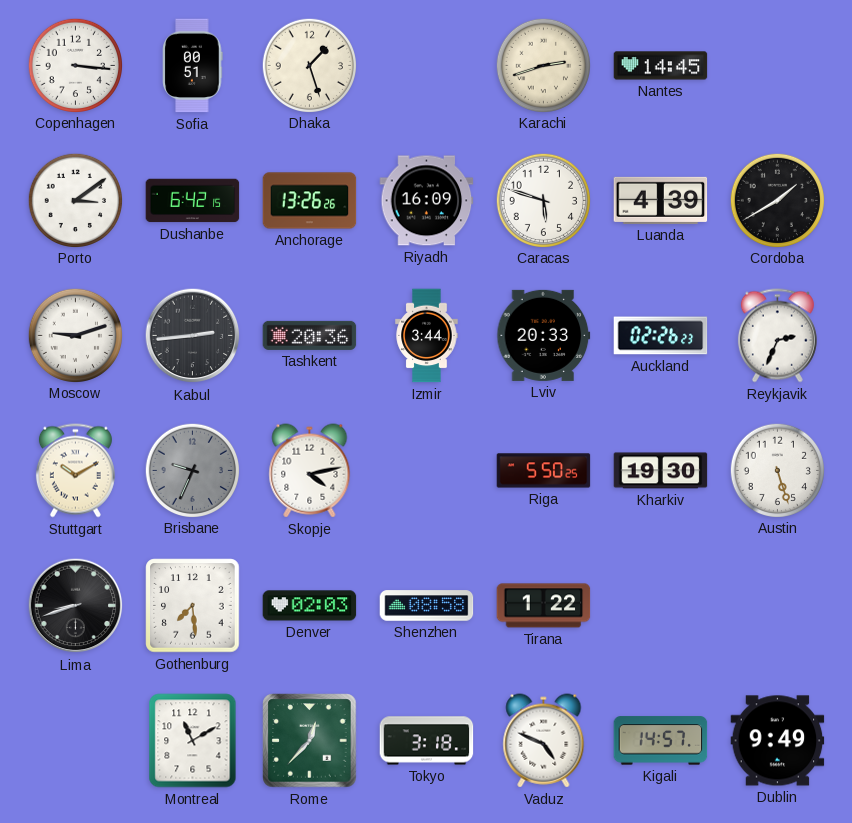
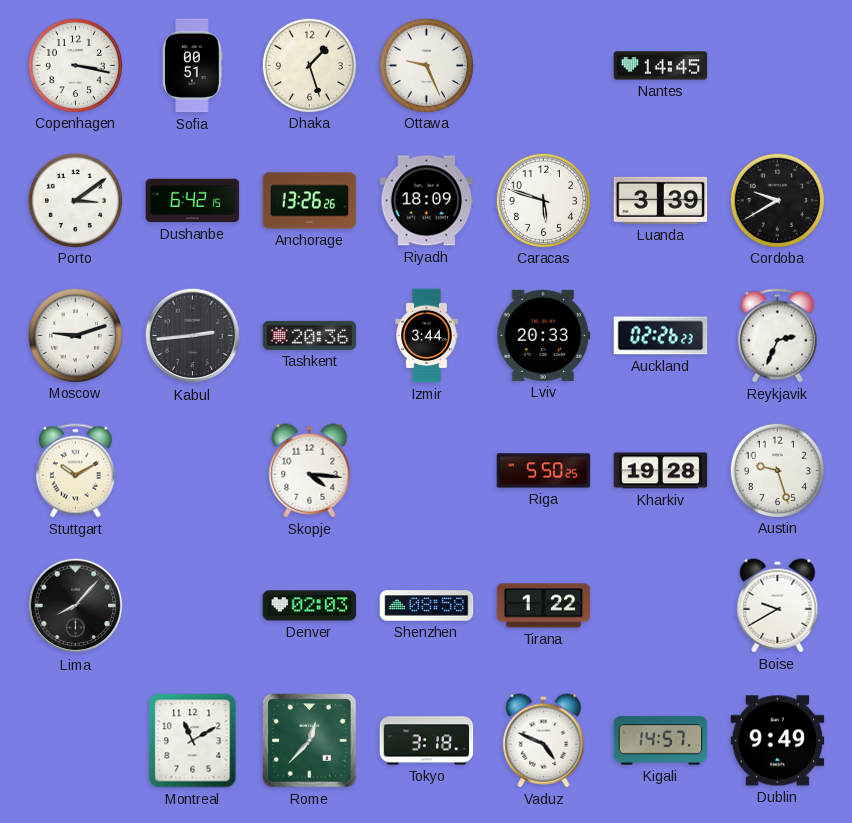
Copenhagen: 3:16 -> 3:17 (75, 65)
Ottawa: none -> 9:26 (426, 65)
Karachi: 2:42 -> none (543, 65)
Riyadh: 16:09 -> 18:09 (427, 201)
Luanda: 4:39 -> 3:39 (661, 200)
Cordoba: 1:40 -> 9:40 (777, 200)
Brisbane: 9:34 -> none (192, 470)
Skopje: 4:13 -> 4:16 (310, 471)
Kharkiv: 19:30 -> 19:28 (661, 471)
Austin: 5:27 -> 9:27 (777, 470)
Lima: 8:42 -> 8:07 (76, 606)
Gothenburg: 7:29 -> none (193, 606)
Boise: none -> 9:40 (778, 606)
